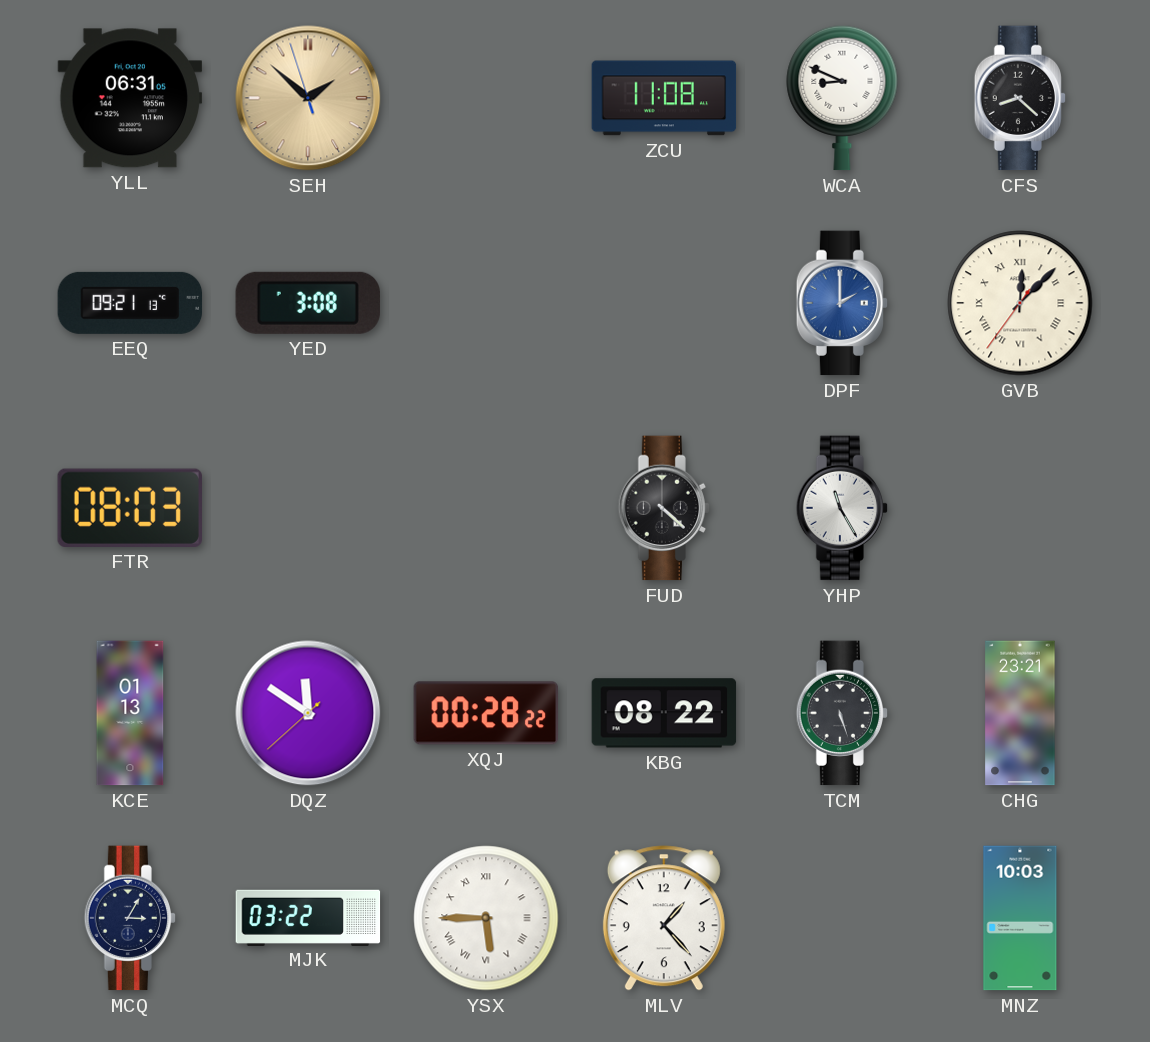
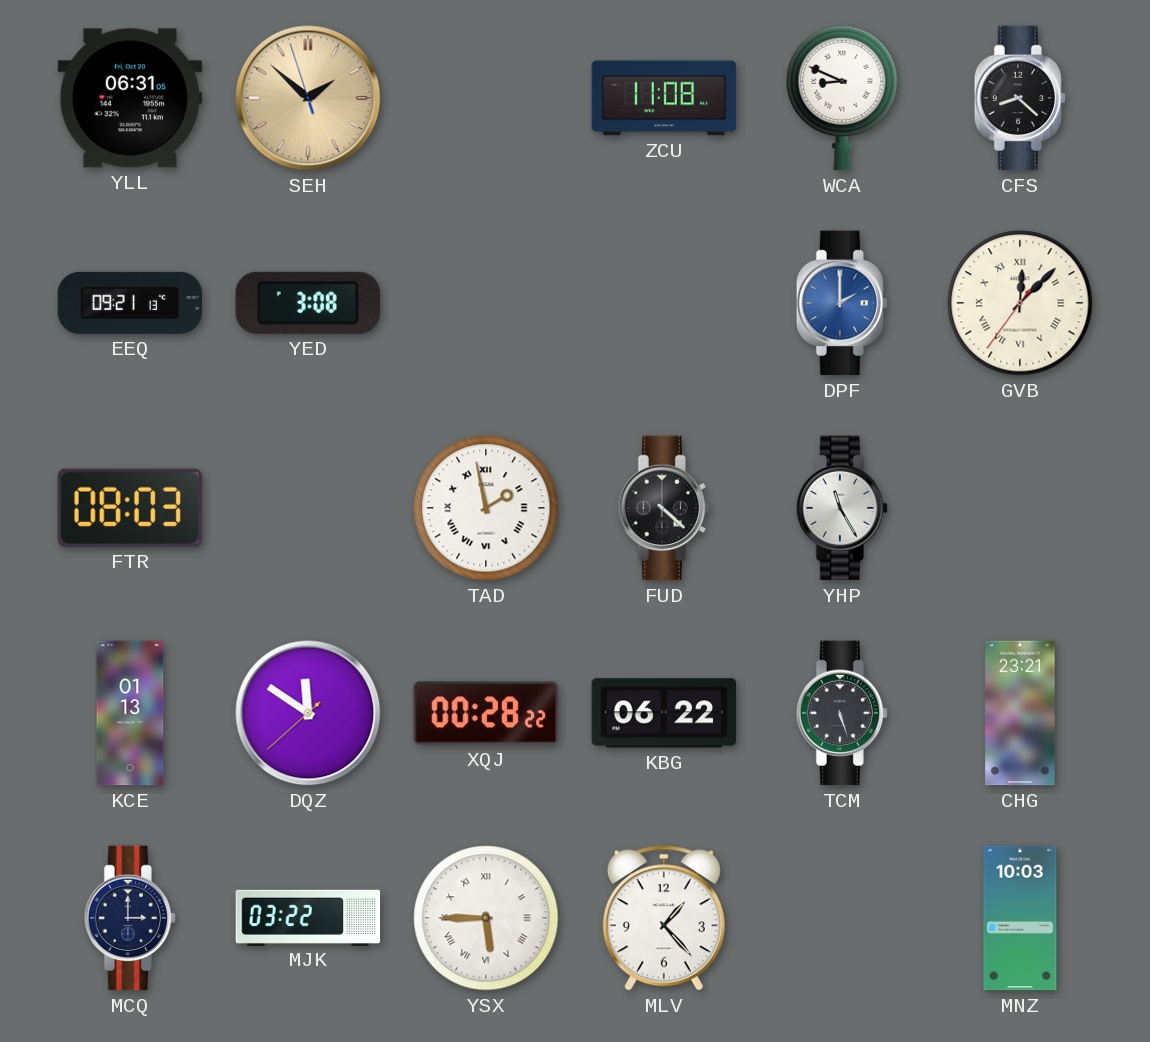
TAD: none -> 1:58 (486, 508)
KBG: 08:22 -> 06:22 (664, 713)
MCQ: 3:05 -> 3:00 (130, 918)
